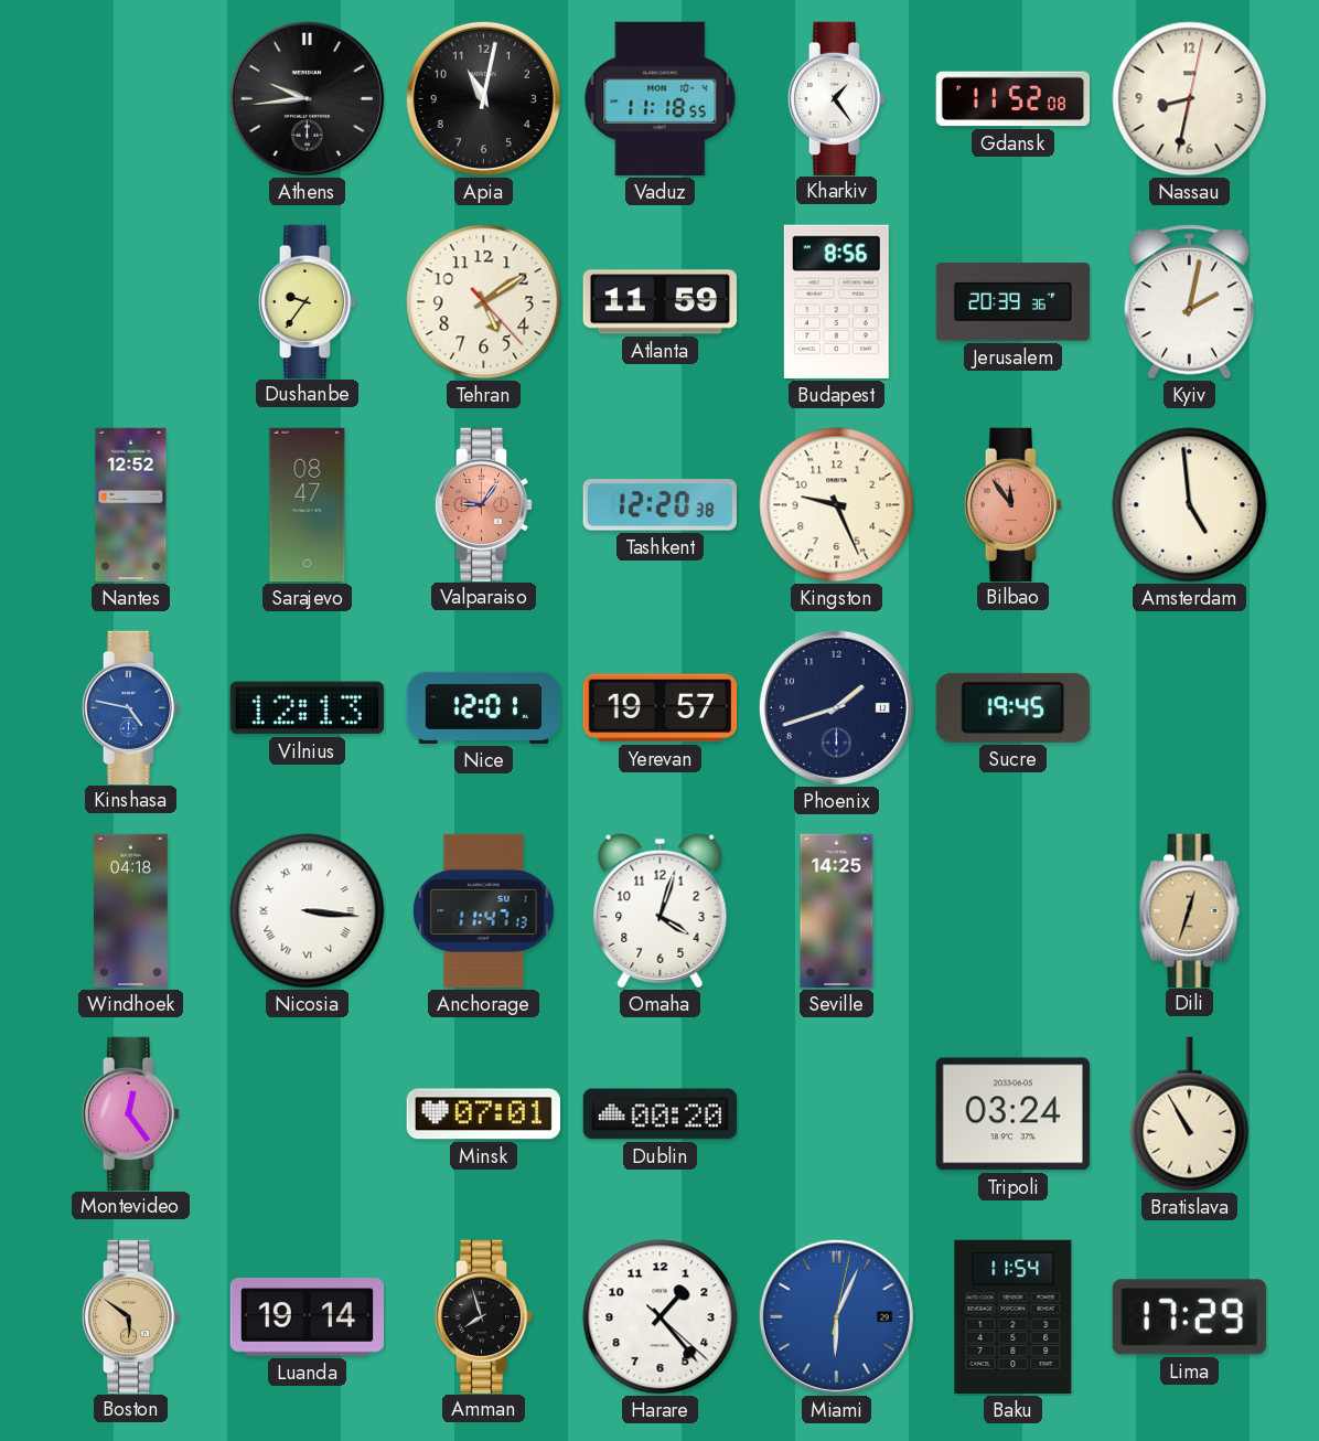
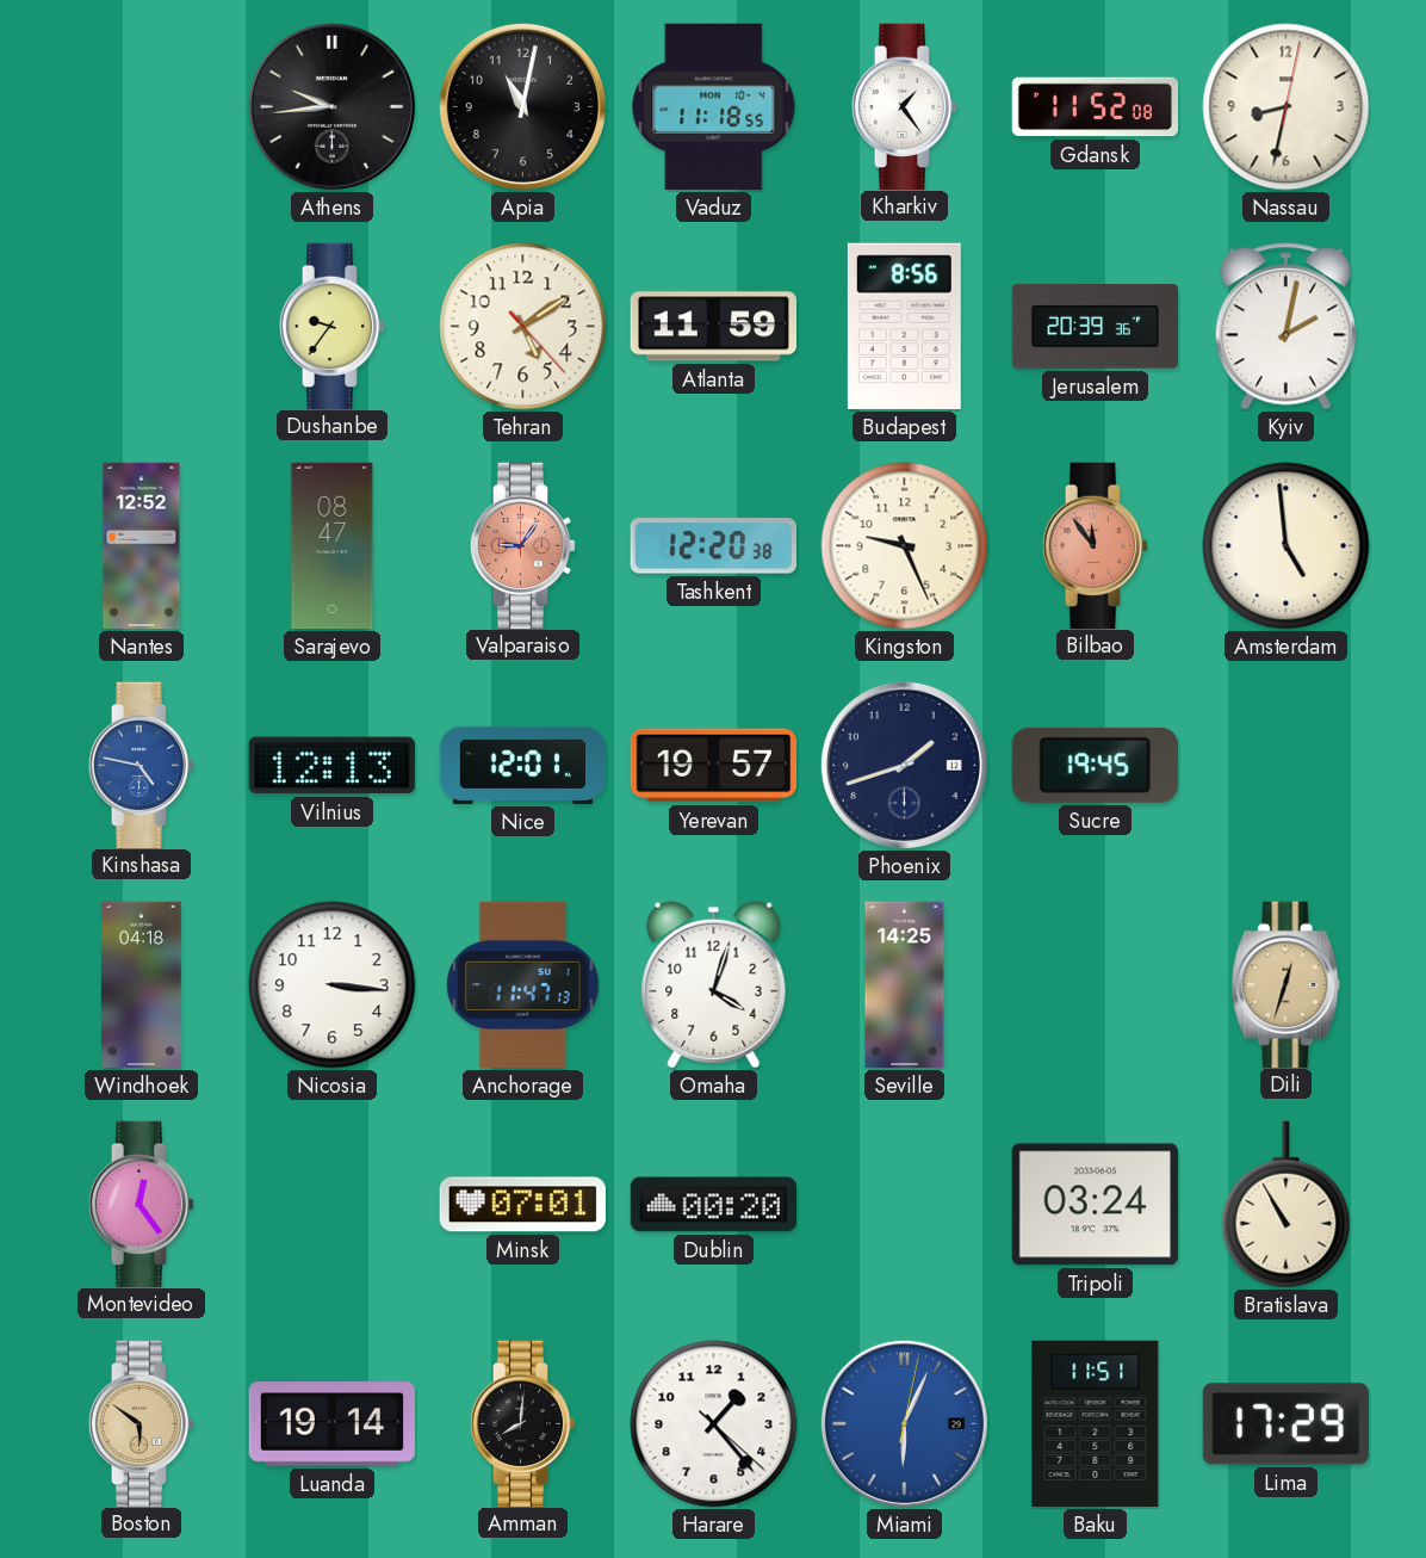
Nicosia numerals: Roman -> Arabic (333, 985)
Amman: 7:57 -> 8:01 (523, 1423)
Baku: 11:54 -> 11:51 (1096, 1424)
